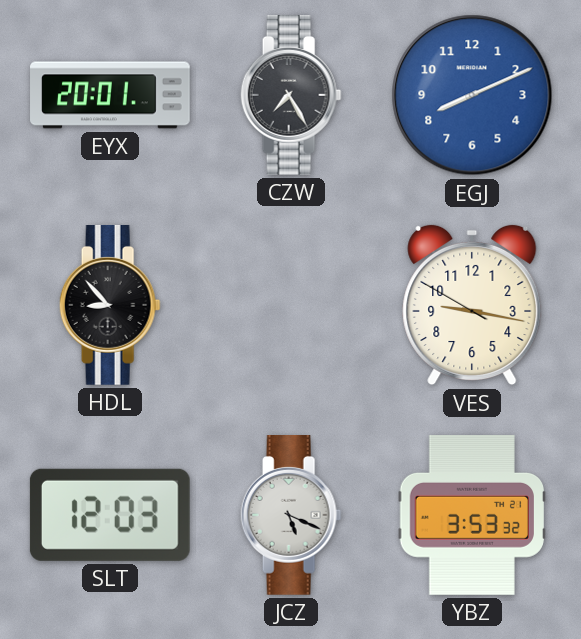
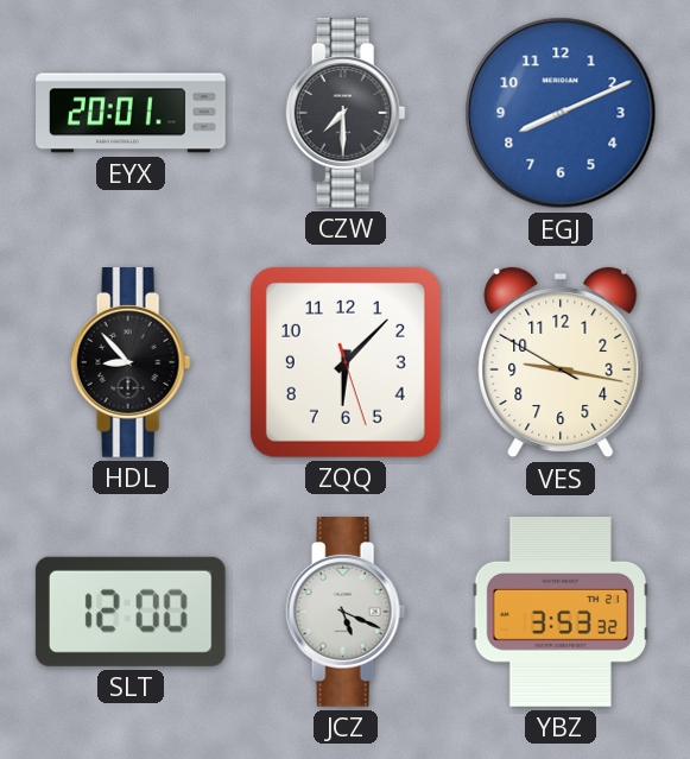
CZW: 7:25 -> 7:30 (346, 114)
ZQQ: none -> 6:07 (346, 362)
SLT: 12:03 -> 12:00 (131, 612)
